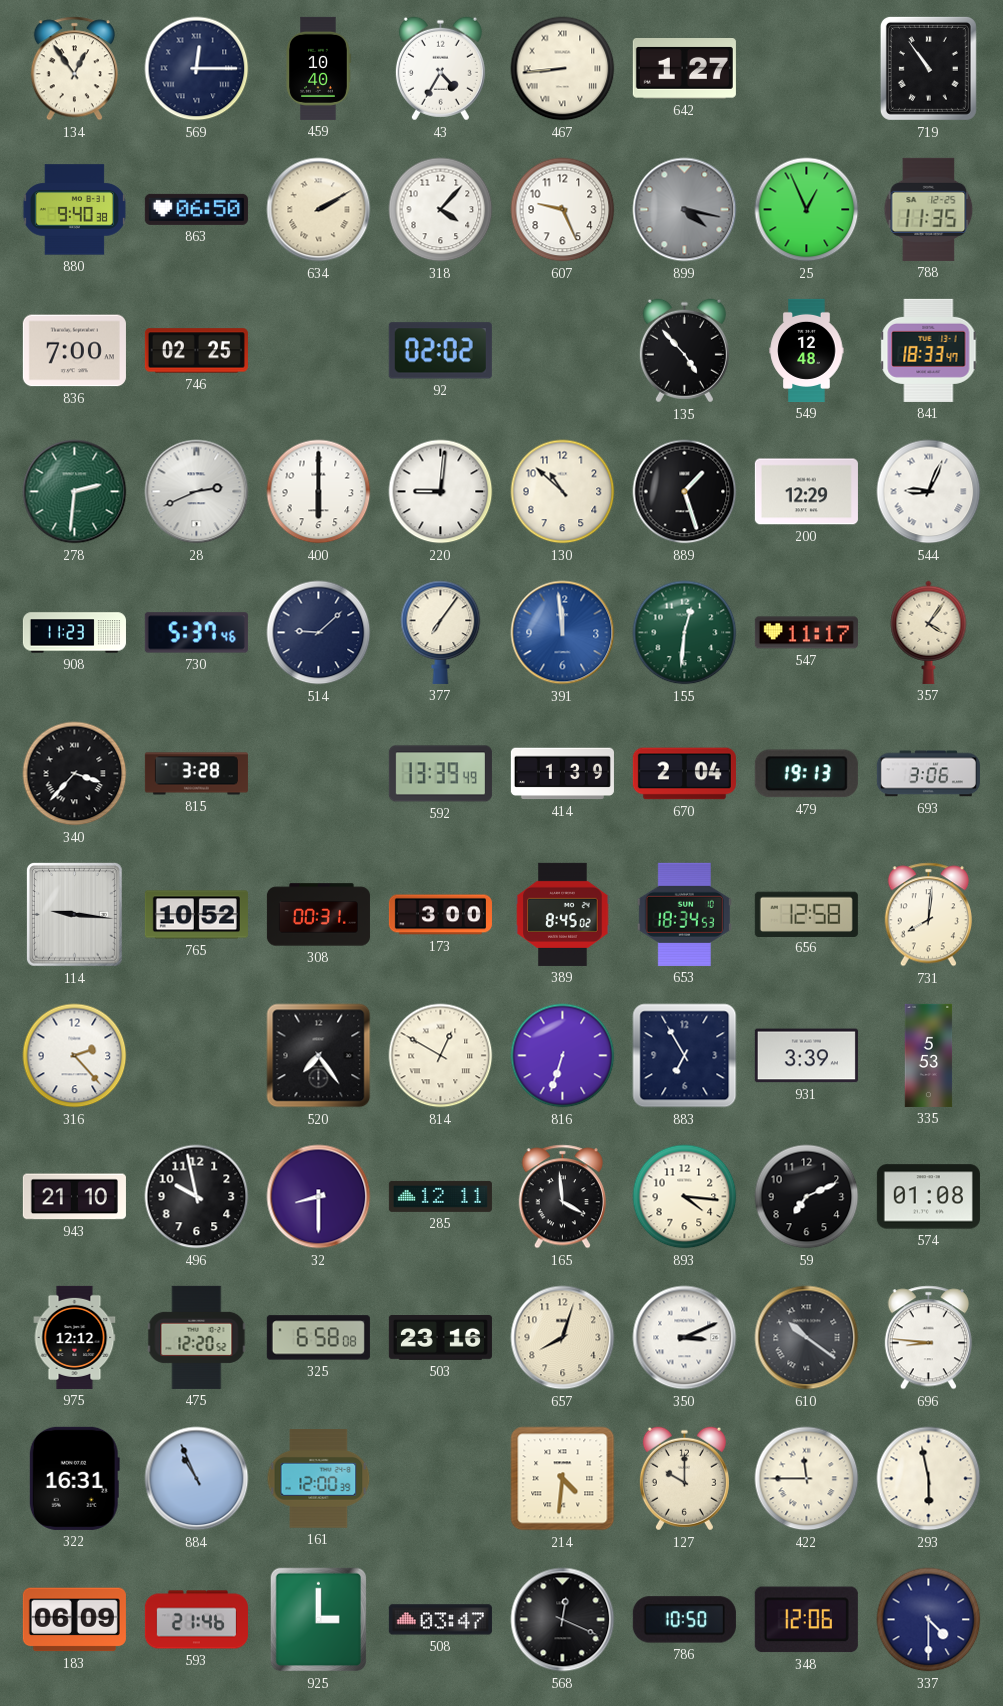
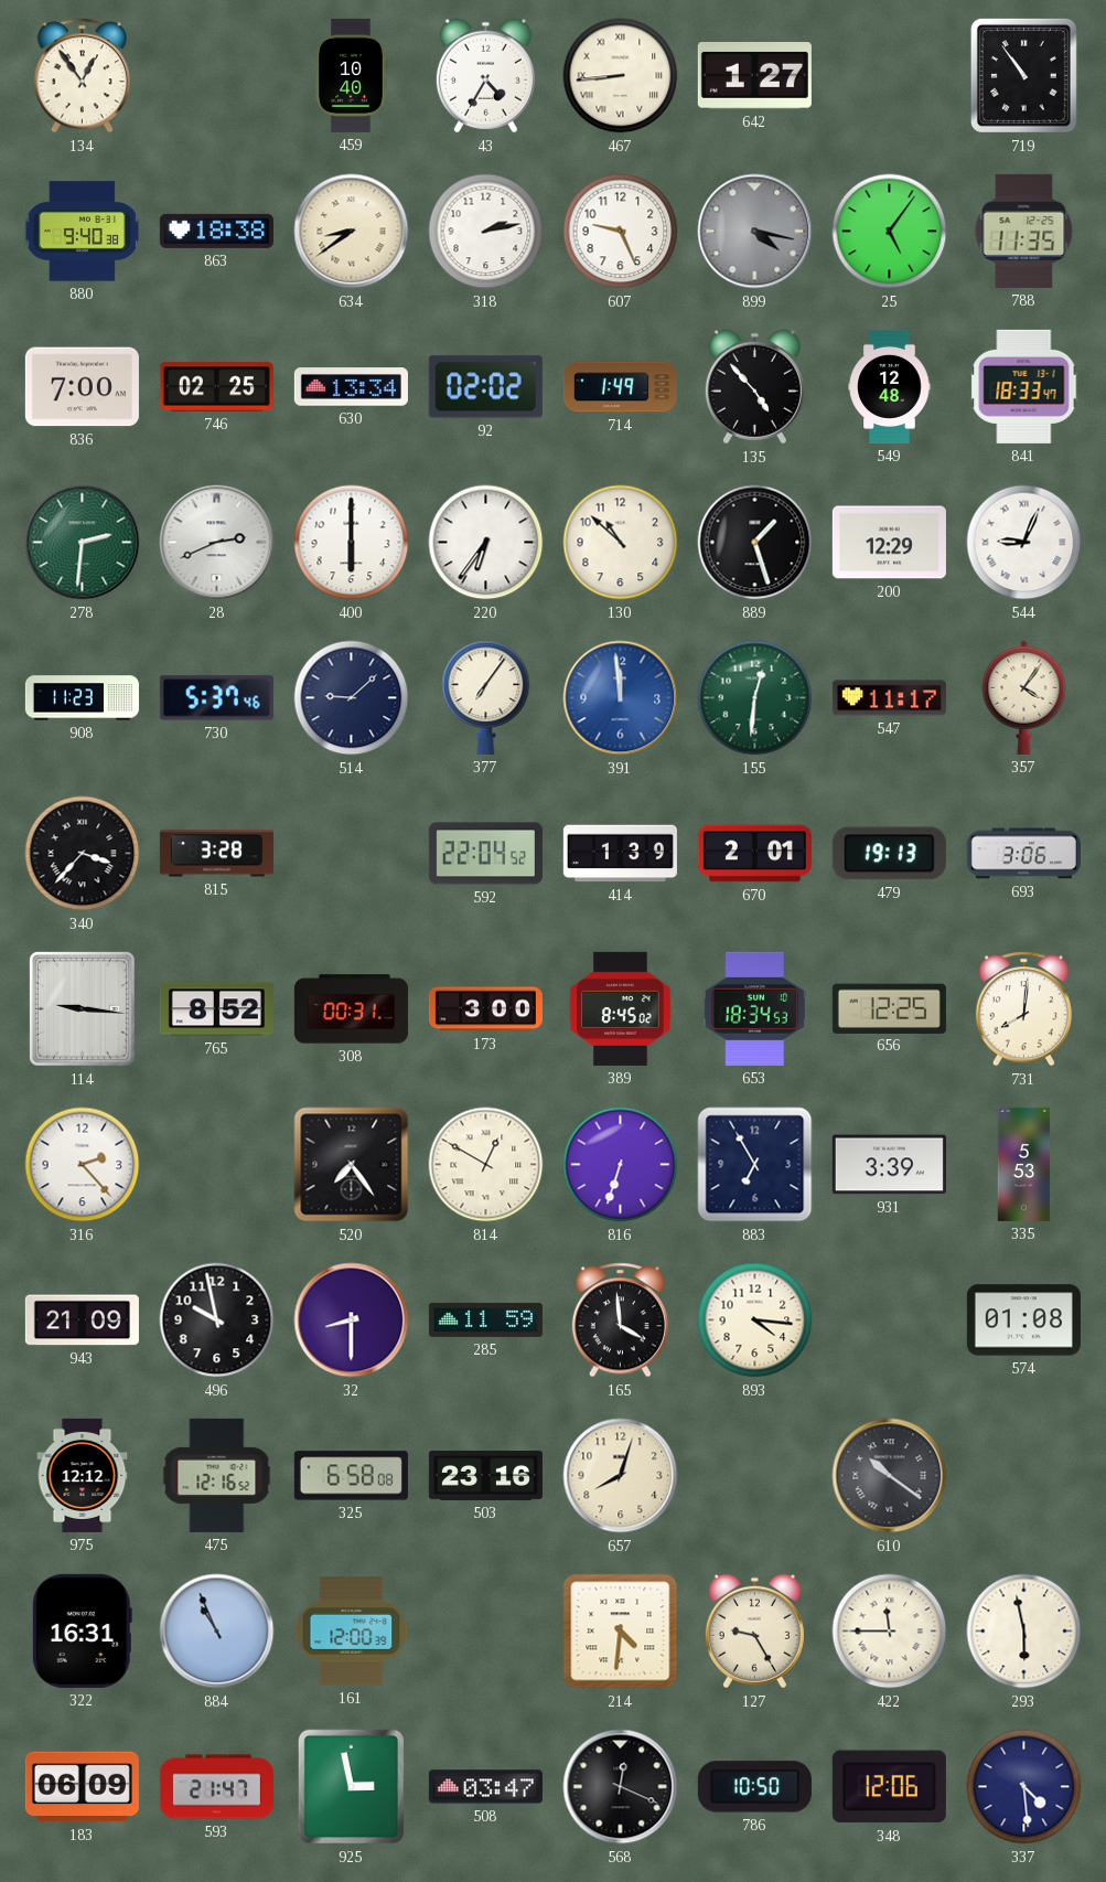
569: 12:15 -> none (197, 69)
863: 06:50 -> 18:38 (216, 231)
634: 2:10 -> 8:39 (352, 232)
318: 4:07 -> 2:13 (486, 232)
25: 12:56 -> 5:06 (890, 232)
630: none -> 13:34 (351, 387)
714: none -> 1:49 (620, 387)
220: 9:01 -> 6:36 (486, 543)
592: 13:39 -> 22:04 (485, 854)
670: 2:04 -> 2:01 (754, 854)
765: 10:52 -> 8:52 (216, 1009)
656: 12:58 -> 12:25 (889, 1008)
943: 21:10 -> 21:09 (82, 1320)
285: 12:11 -> 11:59 (485, 1319)
59: 7:11 -> none (807, 1197)
475: 12:20 -> 12:16 (217, 1475)
350: 3:11 -> none (685, 1338)
696: 8:46 -> none (928, 1338)
127: 10:00 -> 9:25 (754, 1632)
593: 21:46 -> 21:47 (216, 1787)
925: 3:00 -> 2:58 (352, 1787)
337: 4:30 -> 4:29 (1024, 1787)
